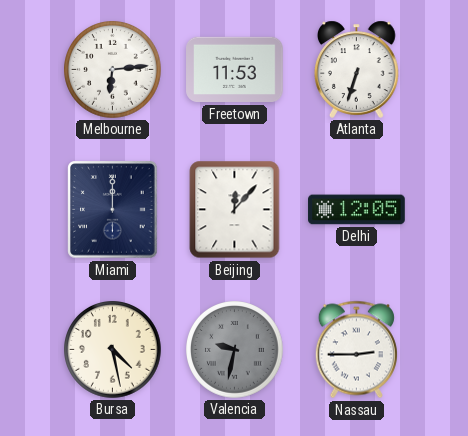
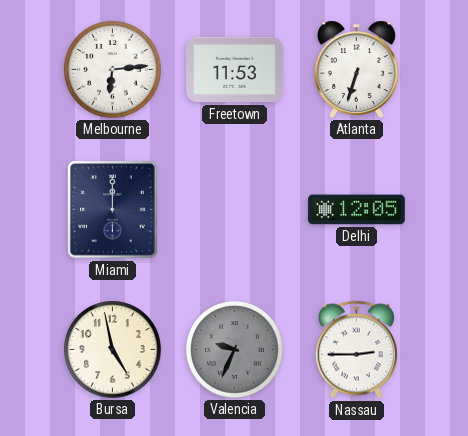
Beijing: 12:07 -> none (235, 210)
Bursa: 4:28 -> 4:58 (113, 350)
Valencia: 9:32 -> 9:34 (235, 350)
